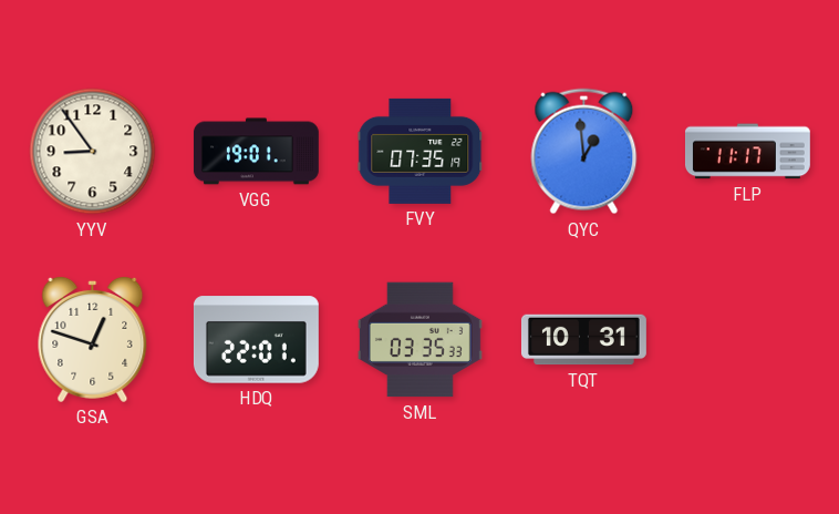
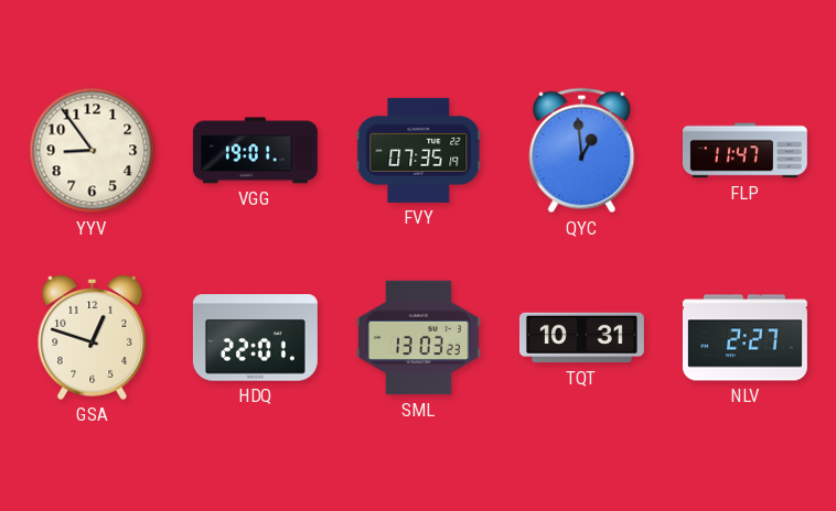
FLP: 11:17 -> 11:47 (744, 151)
SML: 03:35 -> 13:03 (418, 338)
NLV: none -> 2:27 (744, 338)
